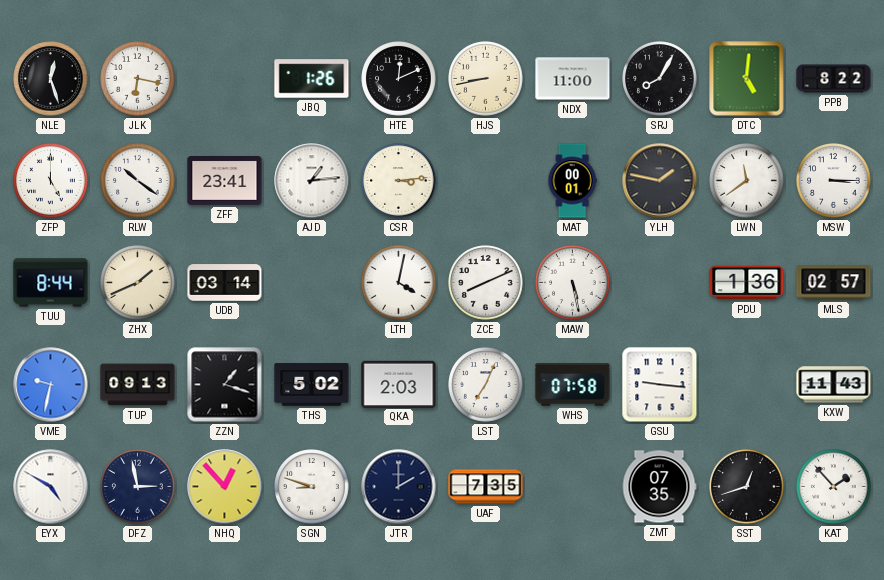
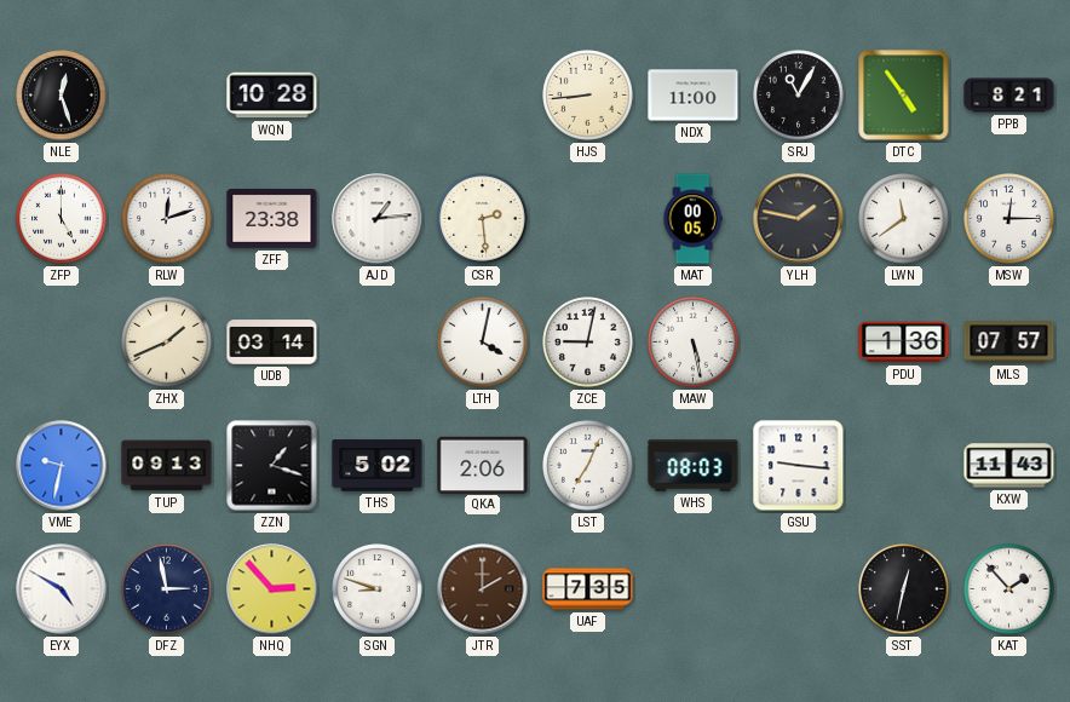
JLK: 6:17 -> none (138, 79)
WQN: none -> 10:28 (272, 96)
JBQ: 1:26 -> none (312, 79)
HTE: 12:11 -> none (399, 79)
HJS: 8:43 -> 8:44 (588, 96)
SRJ: 8:05 -> 11:05 (799, 96)
DTC: 5:01 -> 4:54 (904, 96)
PPB: 8:22 -> 8:21 (1009, 96)
RLW: 10:21 -> 12:12 (167, 219)
ZFF: 23:41 -> 23:38 (272, 219)
CSR: 3:14 -> 2:29 (483, 219)
MAT: 00:01 -> 00:05 (692, 219)
MSW: 3:15 -> 12:15 (1009, 219)
TUU: 8:44 -> none (51, 283)
ZCE: 8:11 -> 9:02 (588, 343)
MLS: 02:57 -> 07:57 (1009, 343)
QKA: 2:03 -> 2:06 (483, 465)
WHS: 07:58 -> 08:03 (694, 466)
NHQ: 12:53 -> 2:53 (272, 589)
JTR dial: navy -> brown (483, 589)
ZMT: 07:35 -> none (659, 487)
SST: 12:42 -> 12:32 (904, 589)
